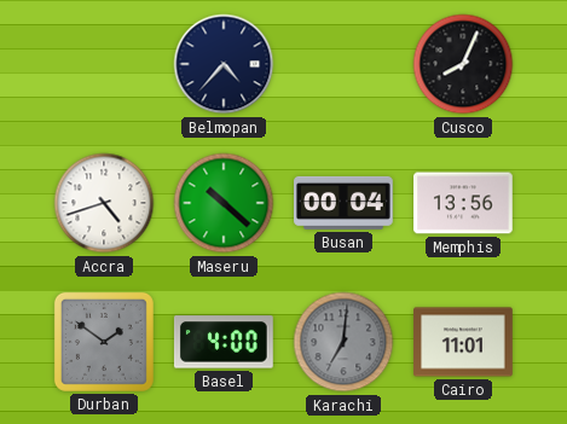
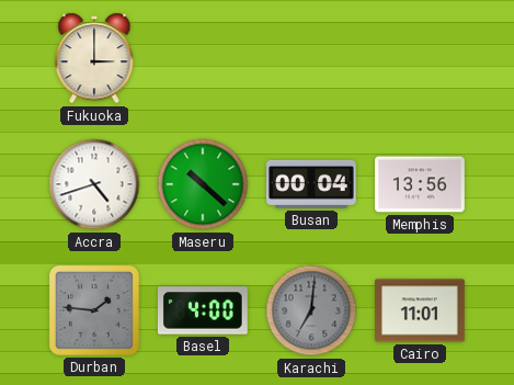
Fukuoka: none -> 3:00 (94, 58)
Belmopan: 4:37 -> none (224, 64)
Cusco: 8:04 -> none (463, 64)
Durban: 1:51 -> 1:46 (94, 310)
